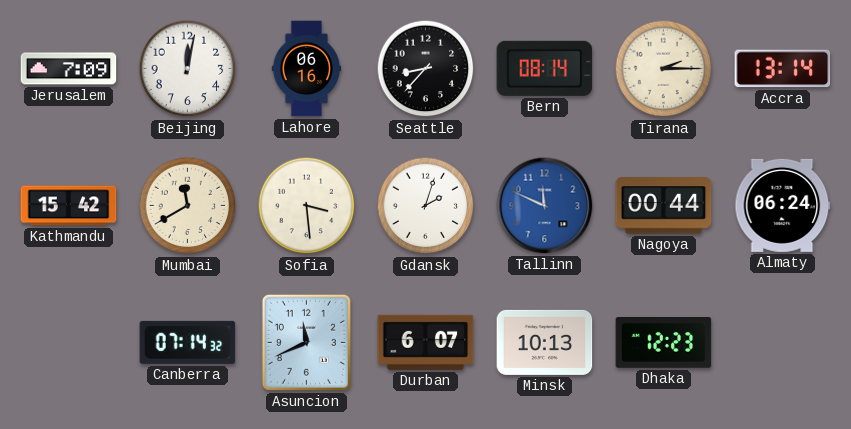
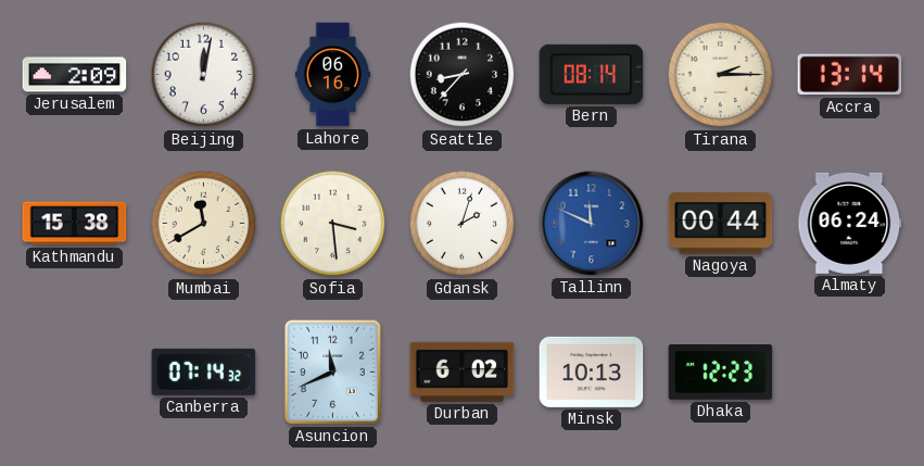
Jerusalem: 7:09 -> 2:09 (75, 75)
Kathmandu: 15:42 -> 15:38 (75, 224)
Durban: 6:07 -> 6:02 (463, 371)
